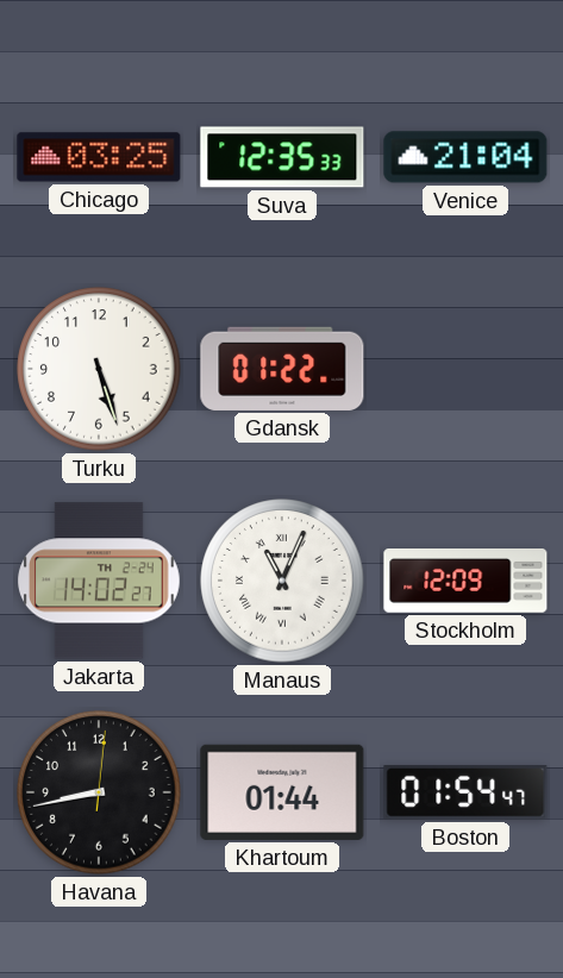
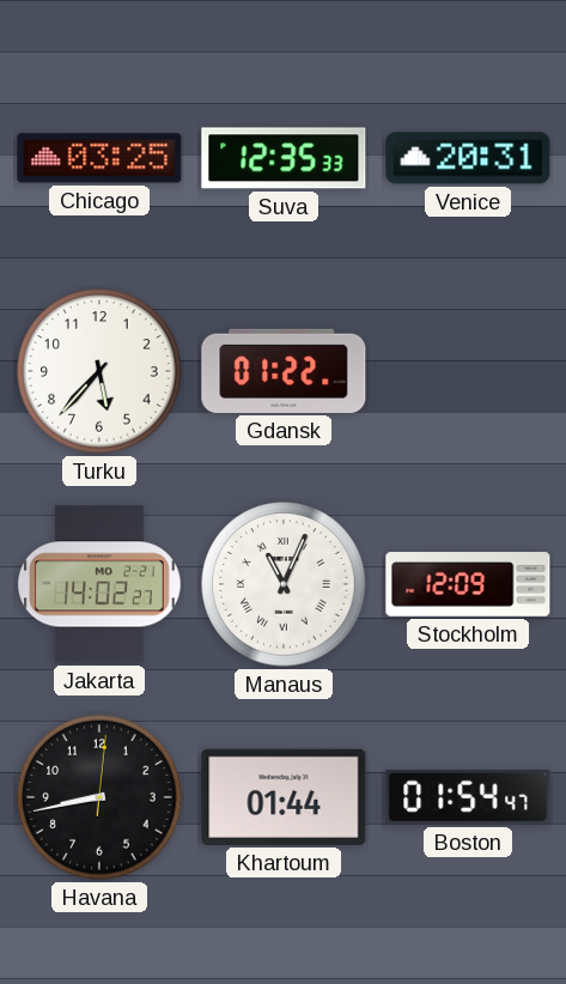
Venice: 21:04 -> 20:31 (468, 158)
Turku: 5:27 -> 5:37 (99, 371)
Jakarta date: TH 2-24 -> MO 2-21 (101, 584)
